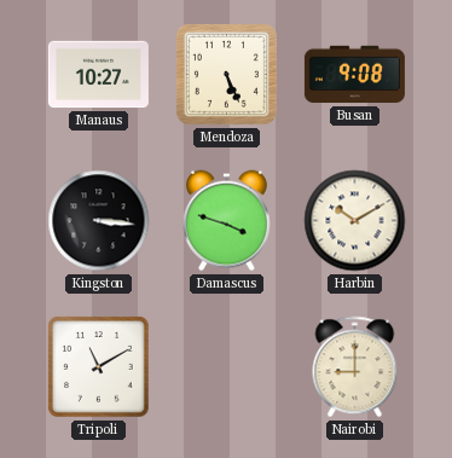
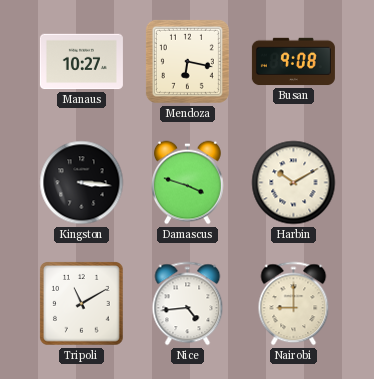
Mendoza: 5:26 -> 6:17 (187, 61)
Nice: none -> 4:44 (188, 304)
